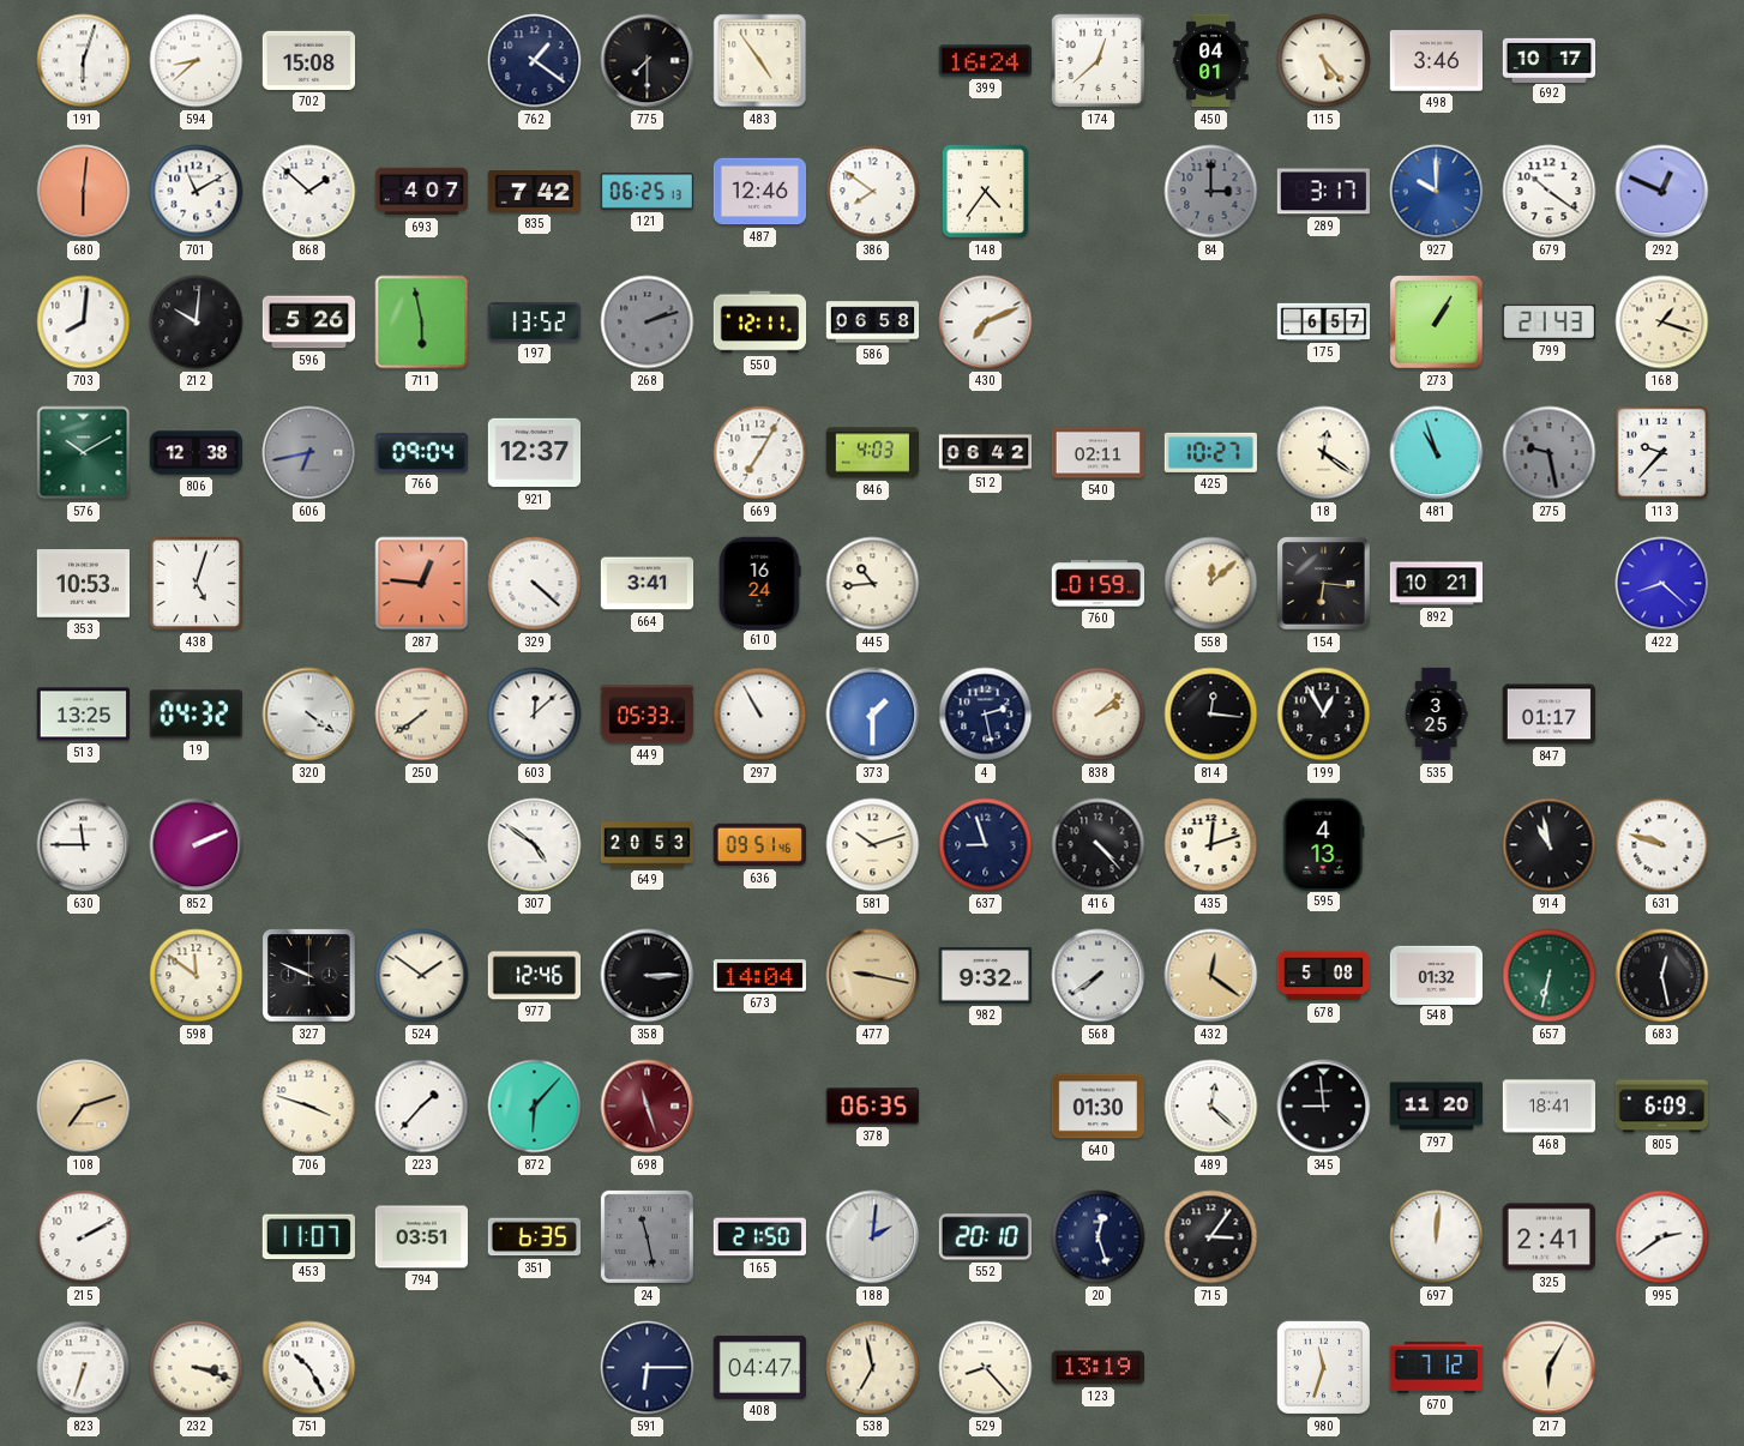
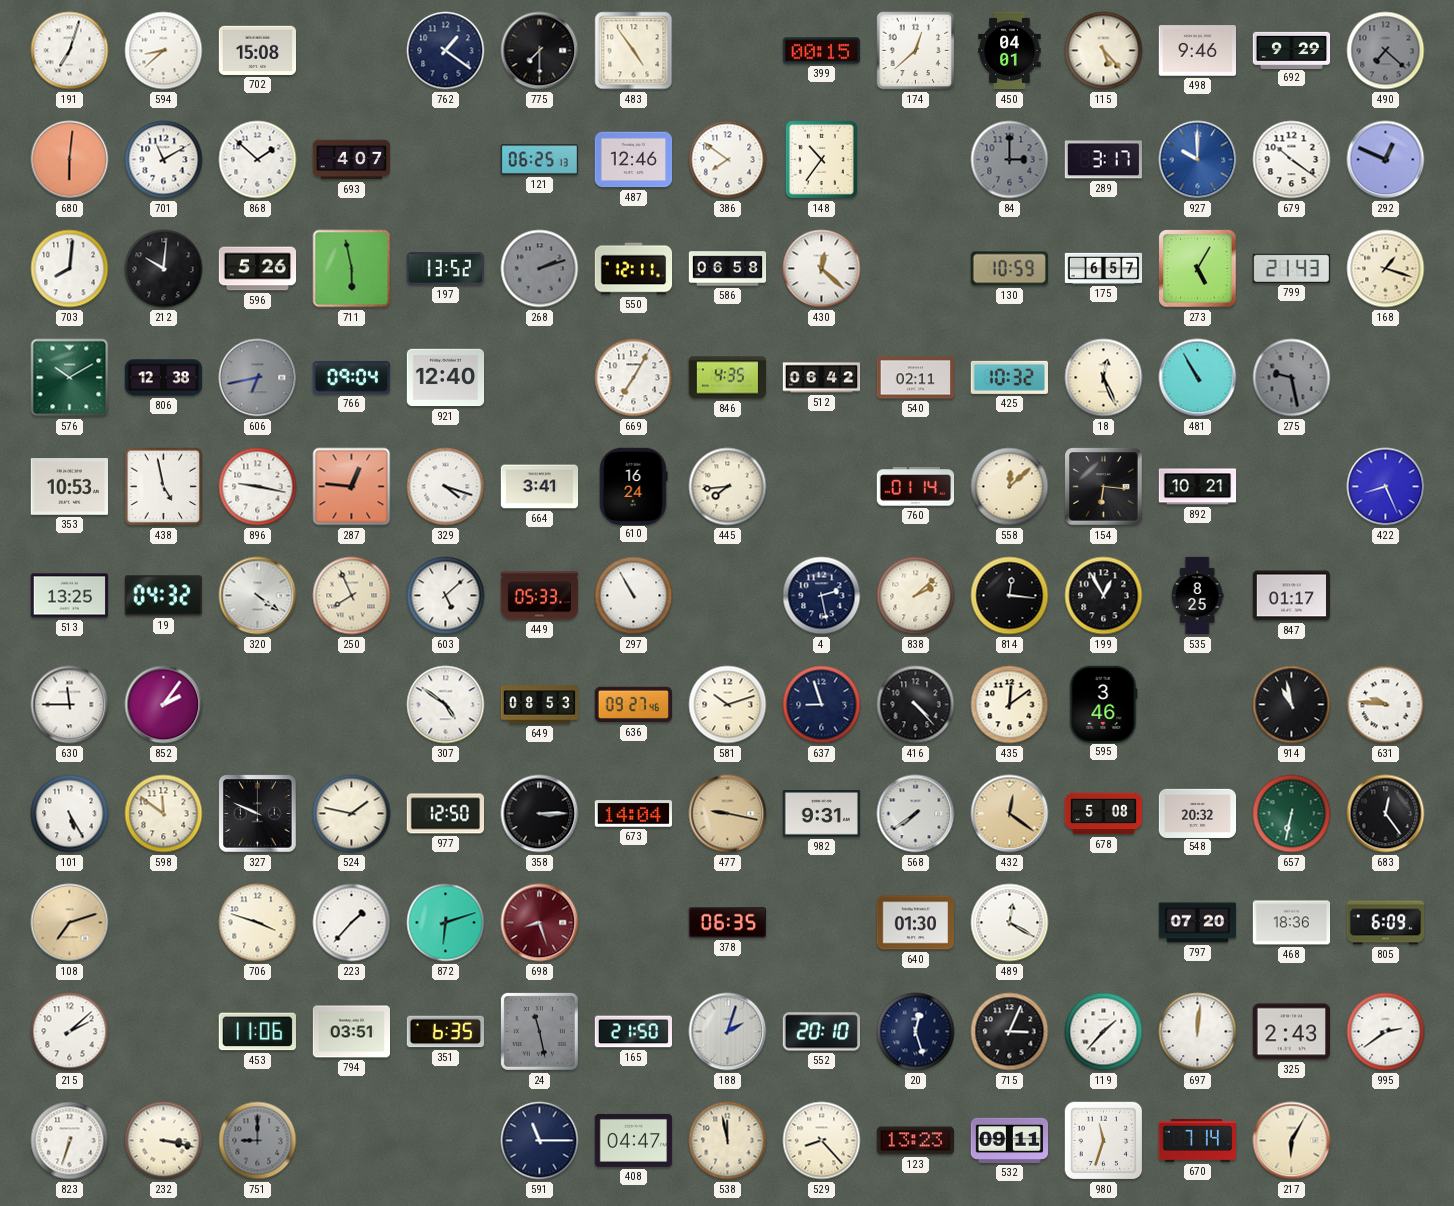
191: 6:03 -> 7:03 (70, 51)
399: 16:24 -> 00:15 (822, 51)
498: 3:46 -> 9:46 (1197, 51)
692: 10:17 -> 9:29 (1292, 50)
490: none -> 7:22 (1386, 51)
835: 7:42 -> none (535, 192)
148: 4:36 -> 10:36 (821, 159)
430: 7:11 -> 12:22 (822, 269)
130: none -> 10:59 (1009, 269)
273: 1:05 -> 5:05 (1198, 269)
921: 12:37 -> 12:40 (446, 378)
846: 4:03 -> 4:35 (727, 378)
425: 10:27 -> 10:32 (1009, 377)
18: 12:21 -> 12:26 (1104, 378)
481: 10:57 -> 10:55 (1198, 378)
113: 9:37 -> none (1662, 453)
438: 5:03 -> 4:58 (164, 487)
896: none -> 9:17 (258, 487)
329: 4:22 -> 4:18 (446, 487)
445: 10:44 -> 7:44 (728, 487)
760: 01:59 -> 01:14 (916, 487)
422: 8:22 -> 8:26 (1386, 487)
250: 7:39 -> 7:56 (352, 596)
603: 12:08 -> 5:08 (446, 596)
373: 1:30 -> none (873, 715)
535: 3:25 -> 8:25 (1197, 596)
852: 2:11 -> 2:06 (164, 705)
649: 20:53 -> 08:53 (540, 705)
636: 09:51 -> 09:27 (633, 705)
435: 12:12 -> 12:09 (1010, 705)
595: 4:13 -> 3:46 (1104, 704)
631: 9:48 -> 9:46 (1386, 705)
101: none -> 5:25 (70, 814)
524: 1:51 -> 1:47 (352, 814)
977: 12:46 -> 12:50 (445, 814)
982: 9:32 -> 9:31 (821, 814)
548: 01:32 -> 20:32 (1198, 813)
683: 12:28 -> 12:24 (1386, 814)
872: 6:07 -> 6:12 (446, 923)
698: 11:27 -> 8:27 (540, 923)
489: 12:22 -> 12:20 (1010, 923)
345: 8:59 -> none (1324, 1107)
797: 11:20 -> 07:20 (1198, 923)
468: 18:41 -> 18:36 (1292, 923)
215: 2:10 -> 2:08 (70, 1032)
453: 11:07 -> 11:06 (257, 1032)
188: 2:01 -> 2:03 (728, 1032)
715: 3:06 -> 3:04 (1010, 1032)
119: none -> 1:37 (1104, 1032)
325: 2:41 -> 2:43 (1291, 1032)
232: 3:18 -> 3:17 (164, 1141)
751: 10:25 -> 9:00 (258, 1141)
751 dial: white -> grey (258, 1141)
591: 6:15 -> 11:15 (540, 1141)
538: 6:58 -> 11:58 (728, 1141)
123: 13:19 -> 13:23 (915, 1141)
532: none -> 09:11 (1009, 1140)
670: 7:12 -> 7:14 (1197, 1140)
